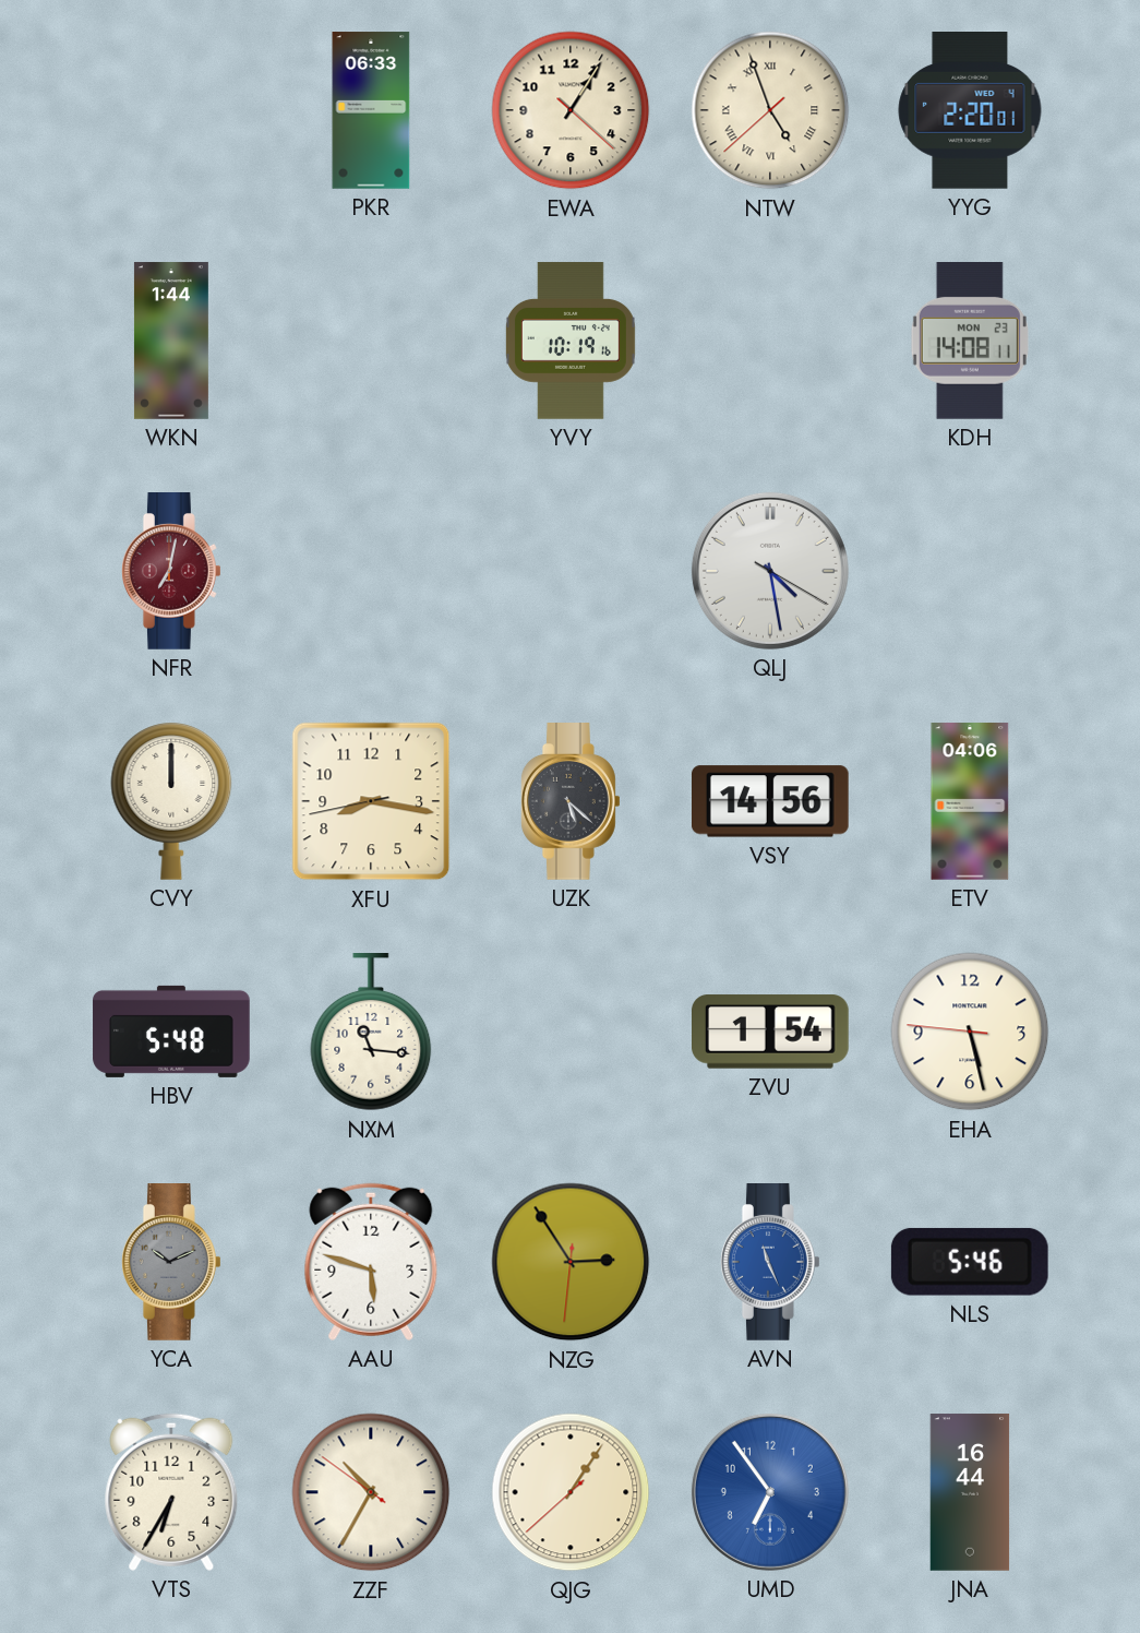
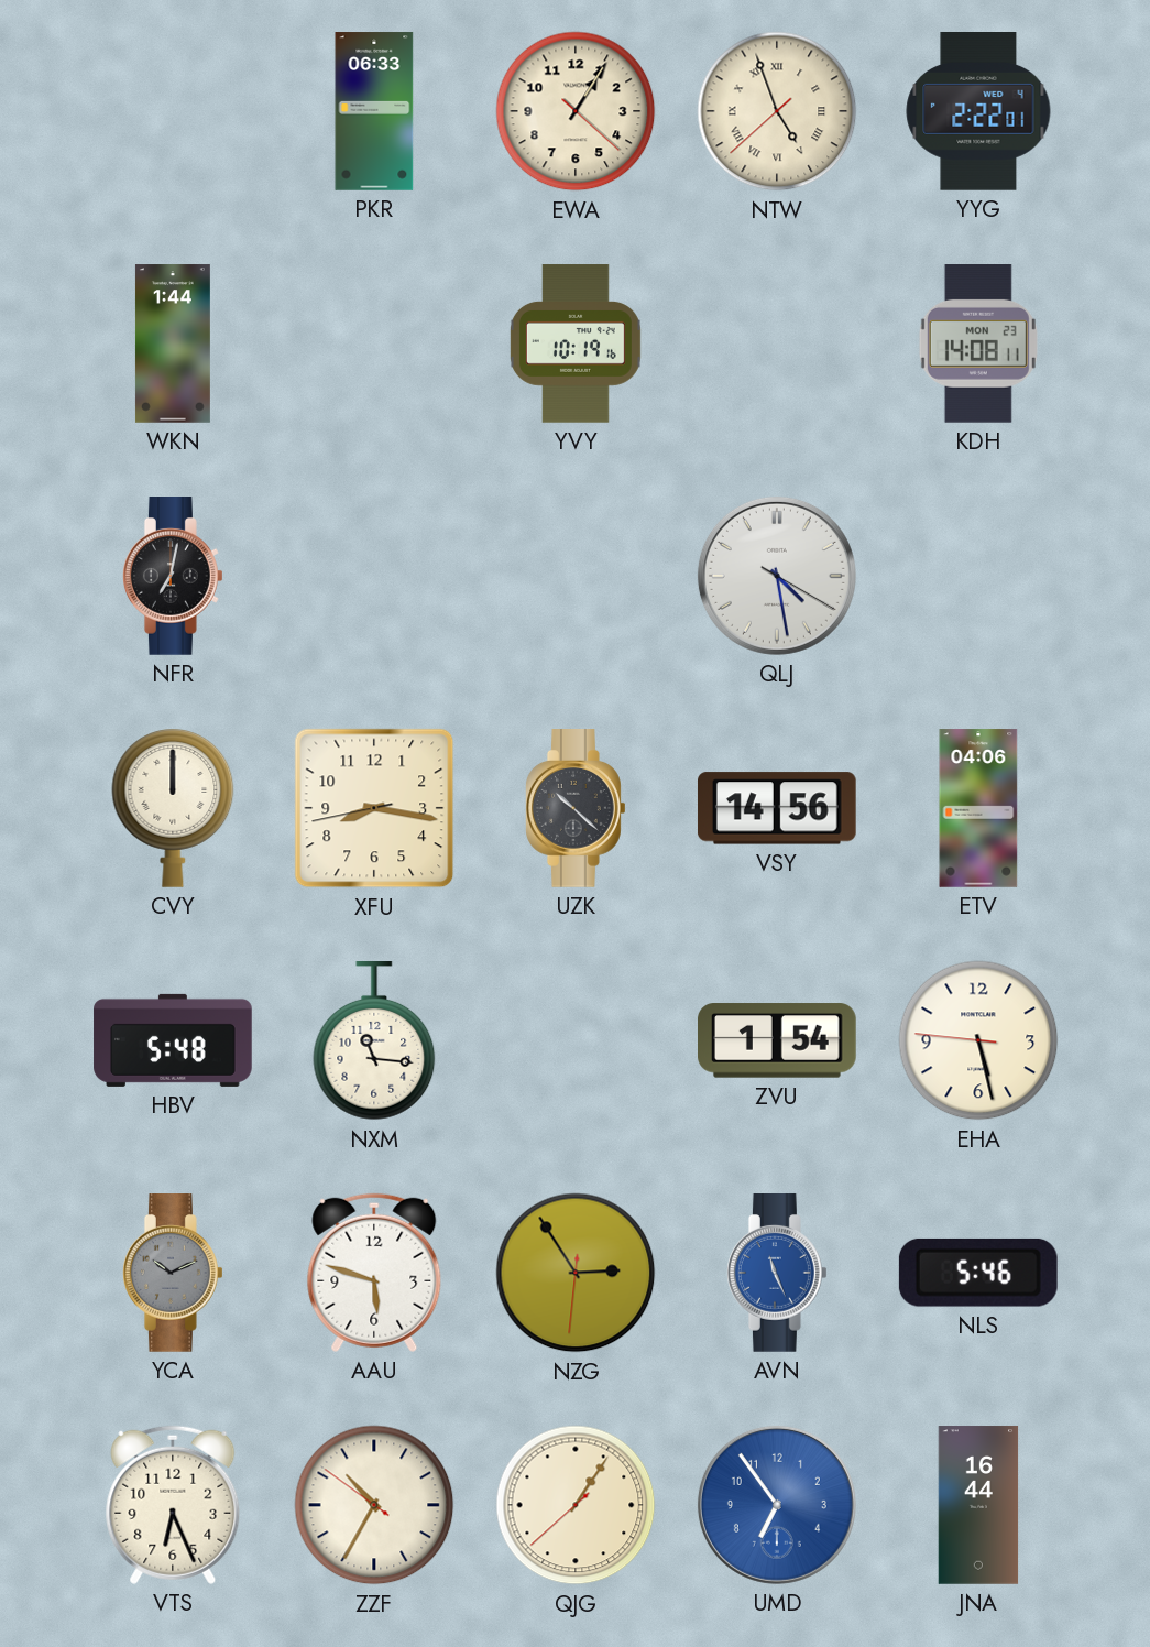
YYG: 2:20 -> 2:22 (978, 112)
NFR dial: burgundy -> black (174, 577)
UZK: 5:22 -> 10:22 (577, 809)
VTS: 6:35 -> 6:26 (173, 1505)
